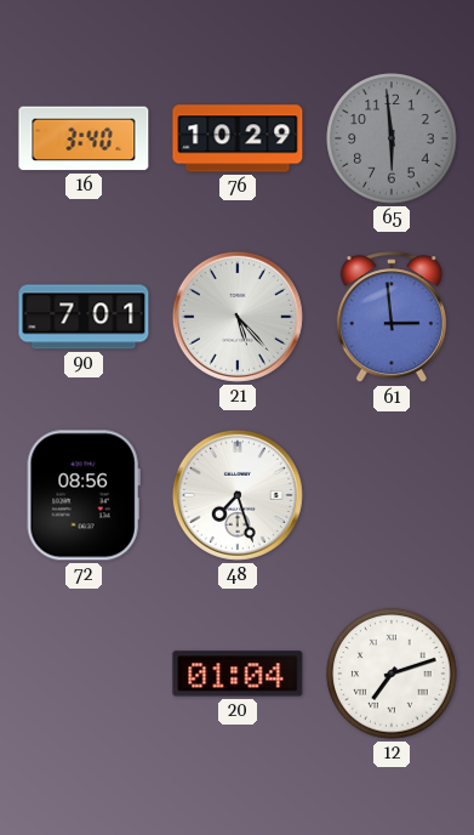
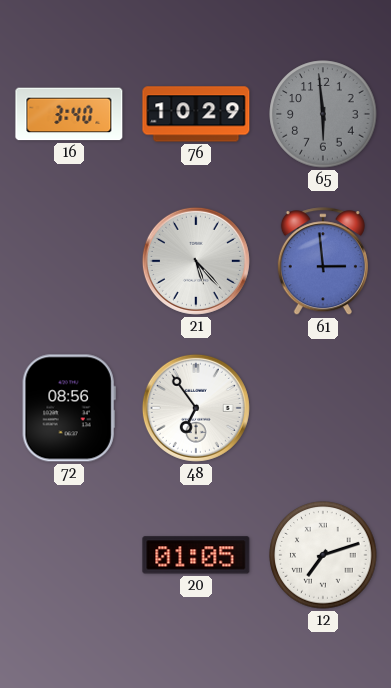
90: 7:01 -> none (84, 317)
48: 7:27 -> 6:54 (196, 408)
20: 01:04 -> 01:05 (196, 555)
